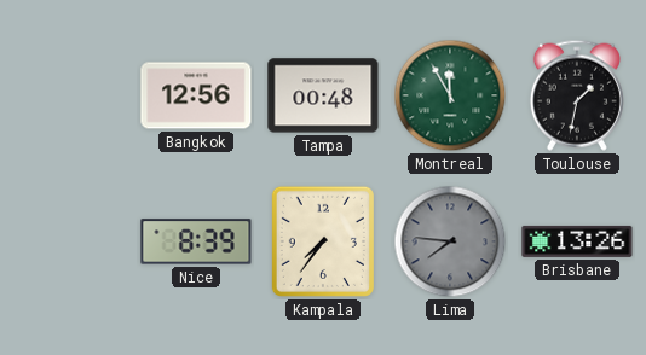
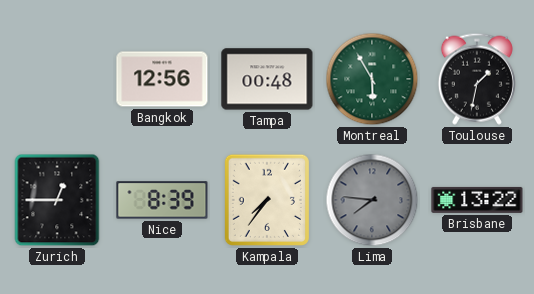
Montreal: 11:55 -> 5:55 (372, 79)
Zurich: none -> 12:45 (57, 200)
Brisbane: 13:26 -> 13:22 (477, 200)
